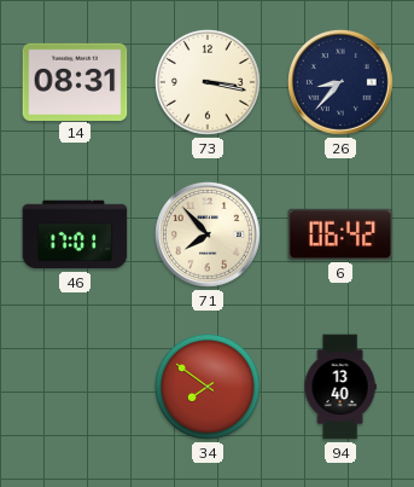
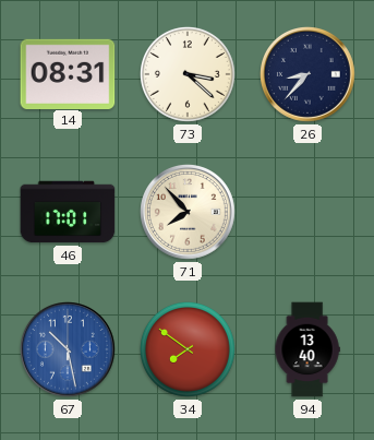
73: 3:17 -> 3:22 (188, 74)
6: 06:42 -> none (340, 234)
67: none -> 10:28 (69, 350)
